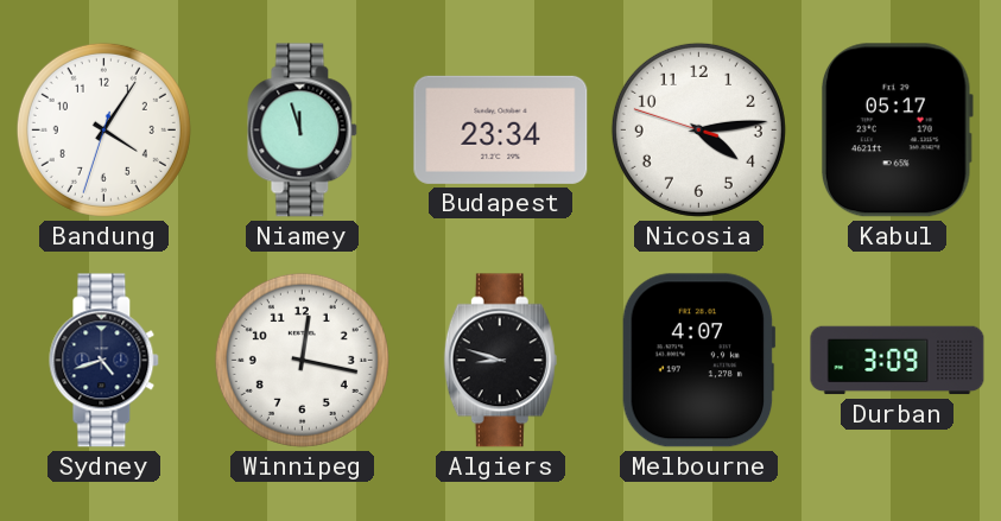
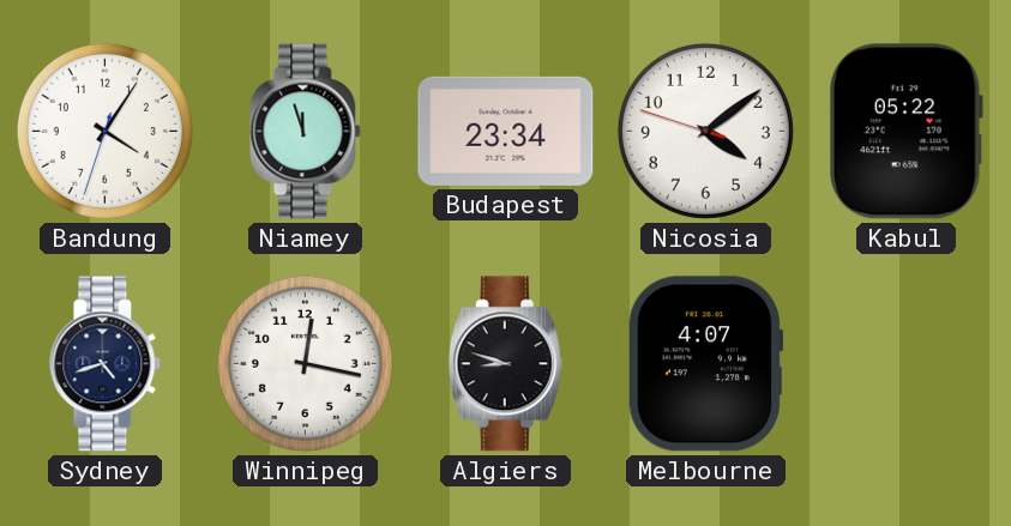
Nicosia: 4:13 -> 4:08 (705, 131)
Kabul: 05:17 -> 05:22 (905, 132)
Durban: 3:09 -> none (898, 361)
